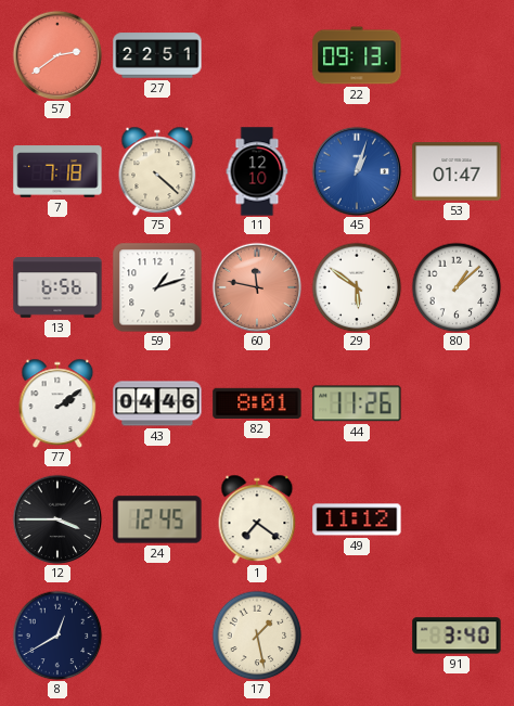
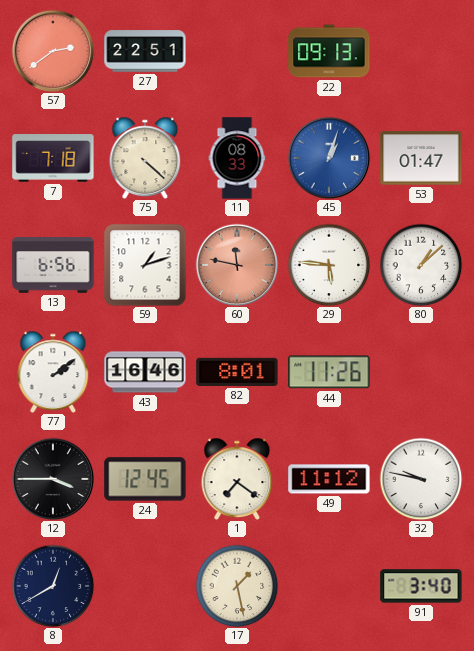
11: 12:10 -> 08:33 (237, 158)
29: 5:51 -> 5:46 (329, 265)
43: 04:46 -> 16:46 (145, 372)
32: none -> 9:47 (421, 479)
